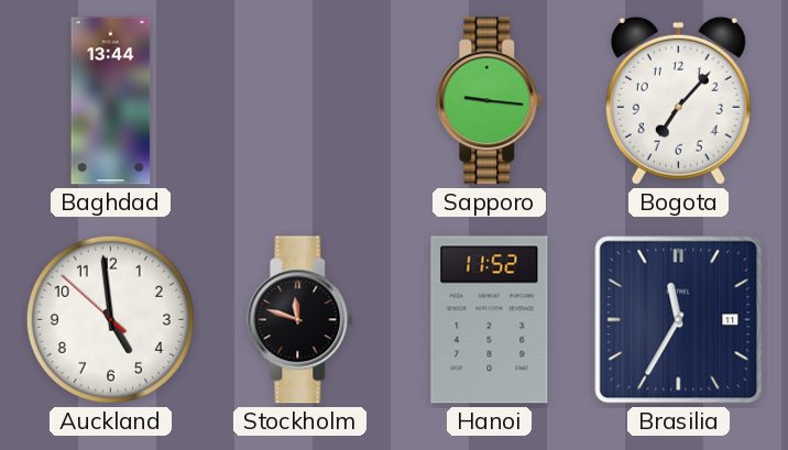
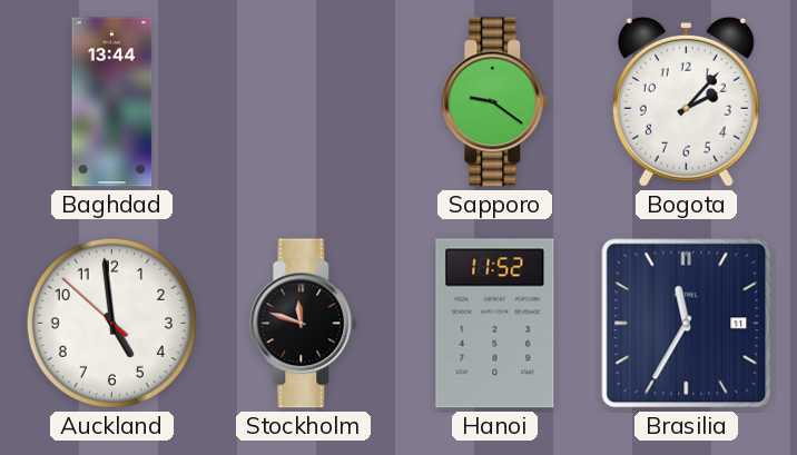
Sapporo: 9:16 -> 9:21 (495, 102)
Bogota: 7:07 -> 2:07 (686, 101)
